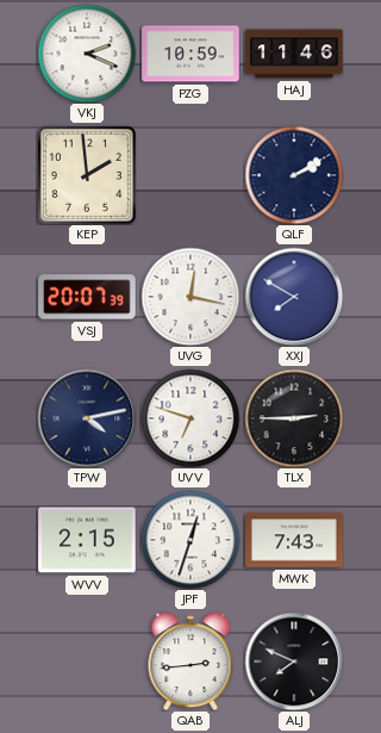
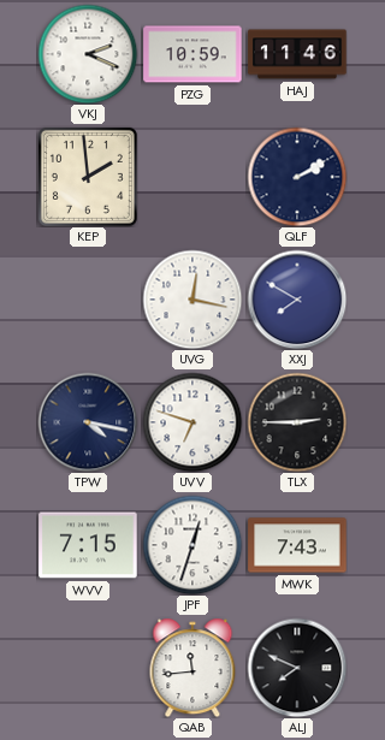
VSJ: 20:07 -> none (87, 297)
TPW: 4:13 -> 4:17 (88, 422)
WVV: 2:15 -> 7:15 (88, 545)
QAB: 2:44 -> 11:44 (192, 668)
